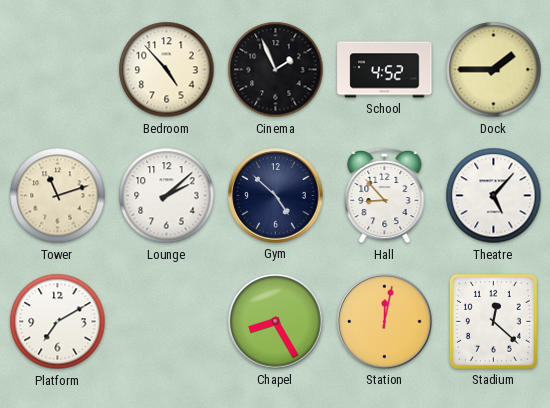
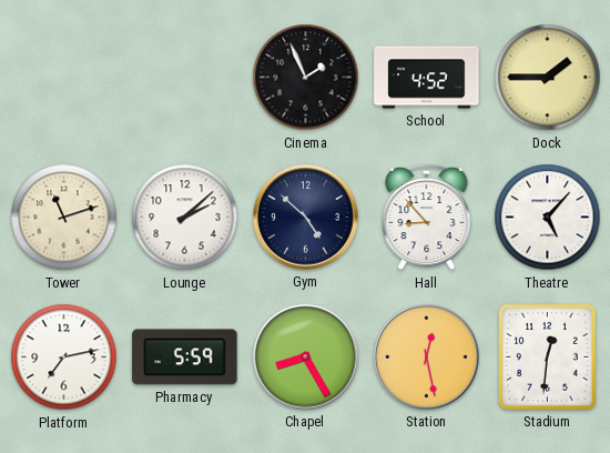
Bedroom: 4:53 -> none (167, 70)
Platform: 7:10 -> 7:13 (64, 358)
Pharmacy: none -> 5:59 (185, 358)
Station: 12:02 -> 12:28 (427, 358)
Stadium: 12:22 -> 12:31 (547, 356)
